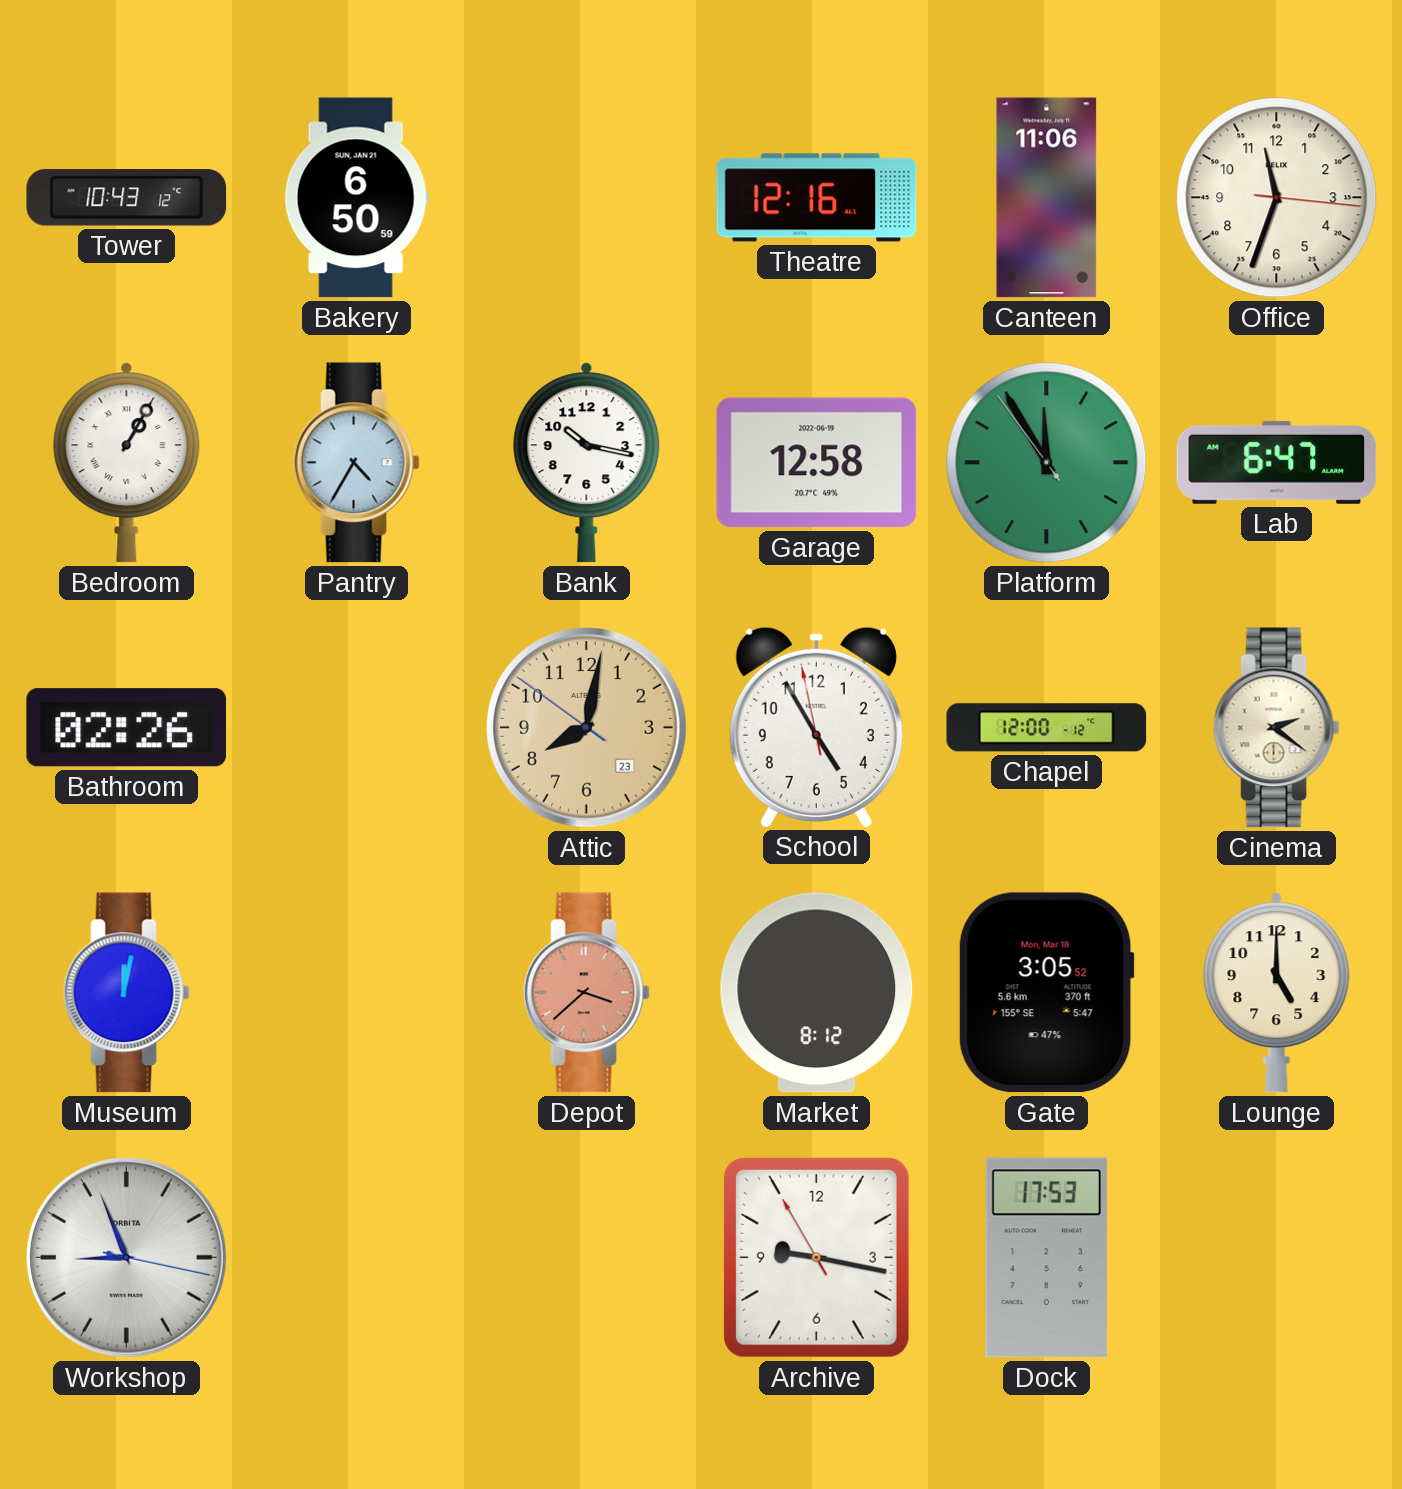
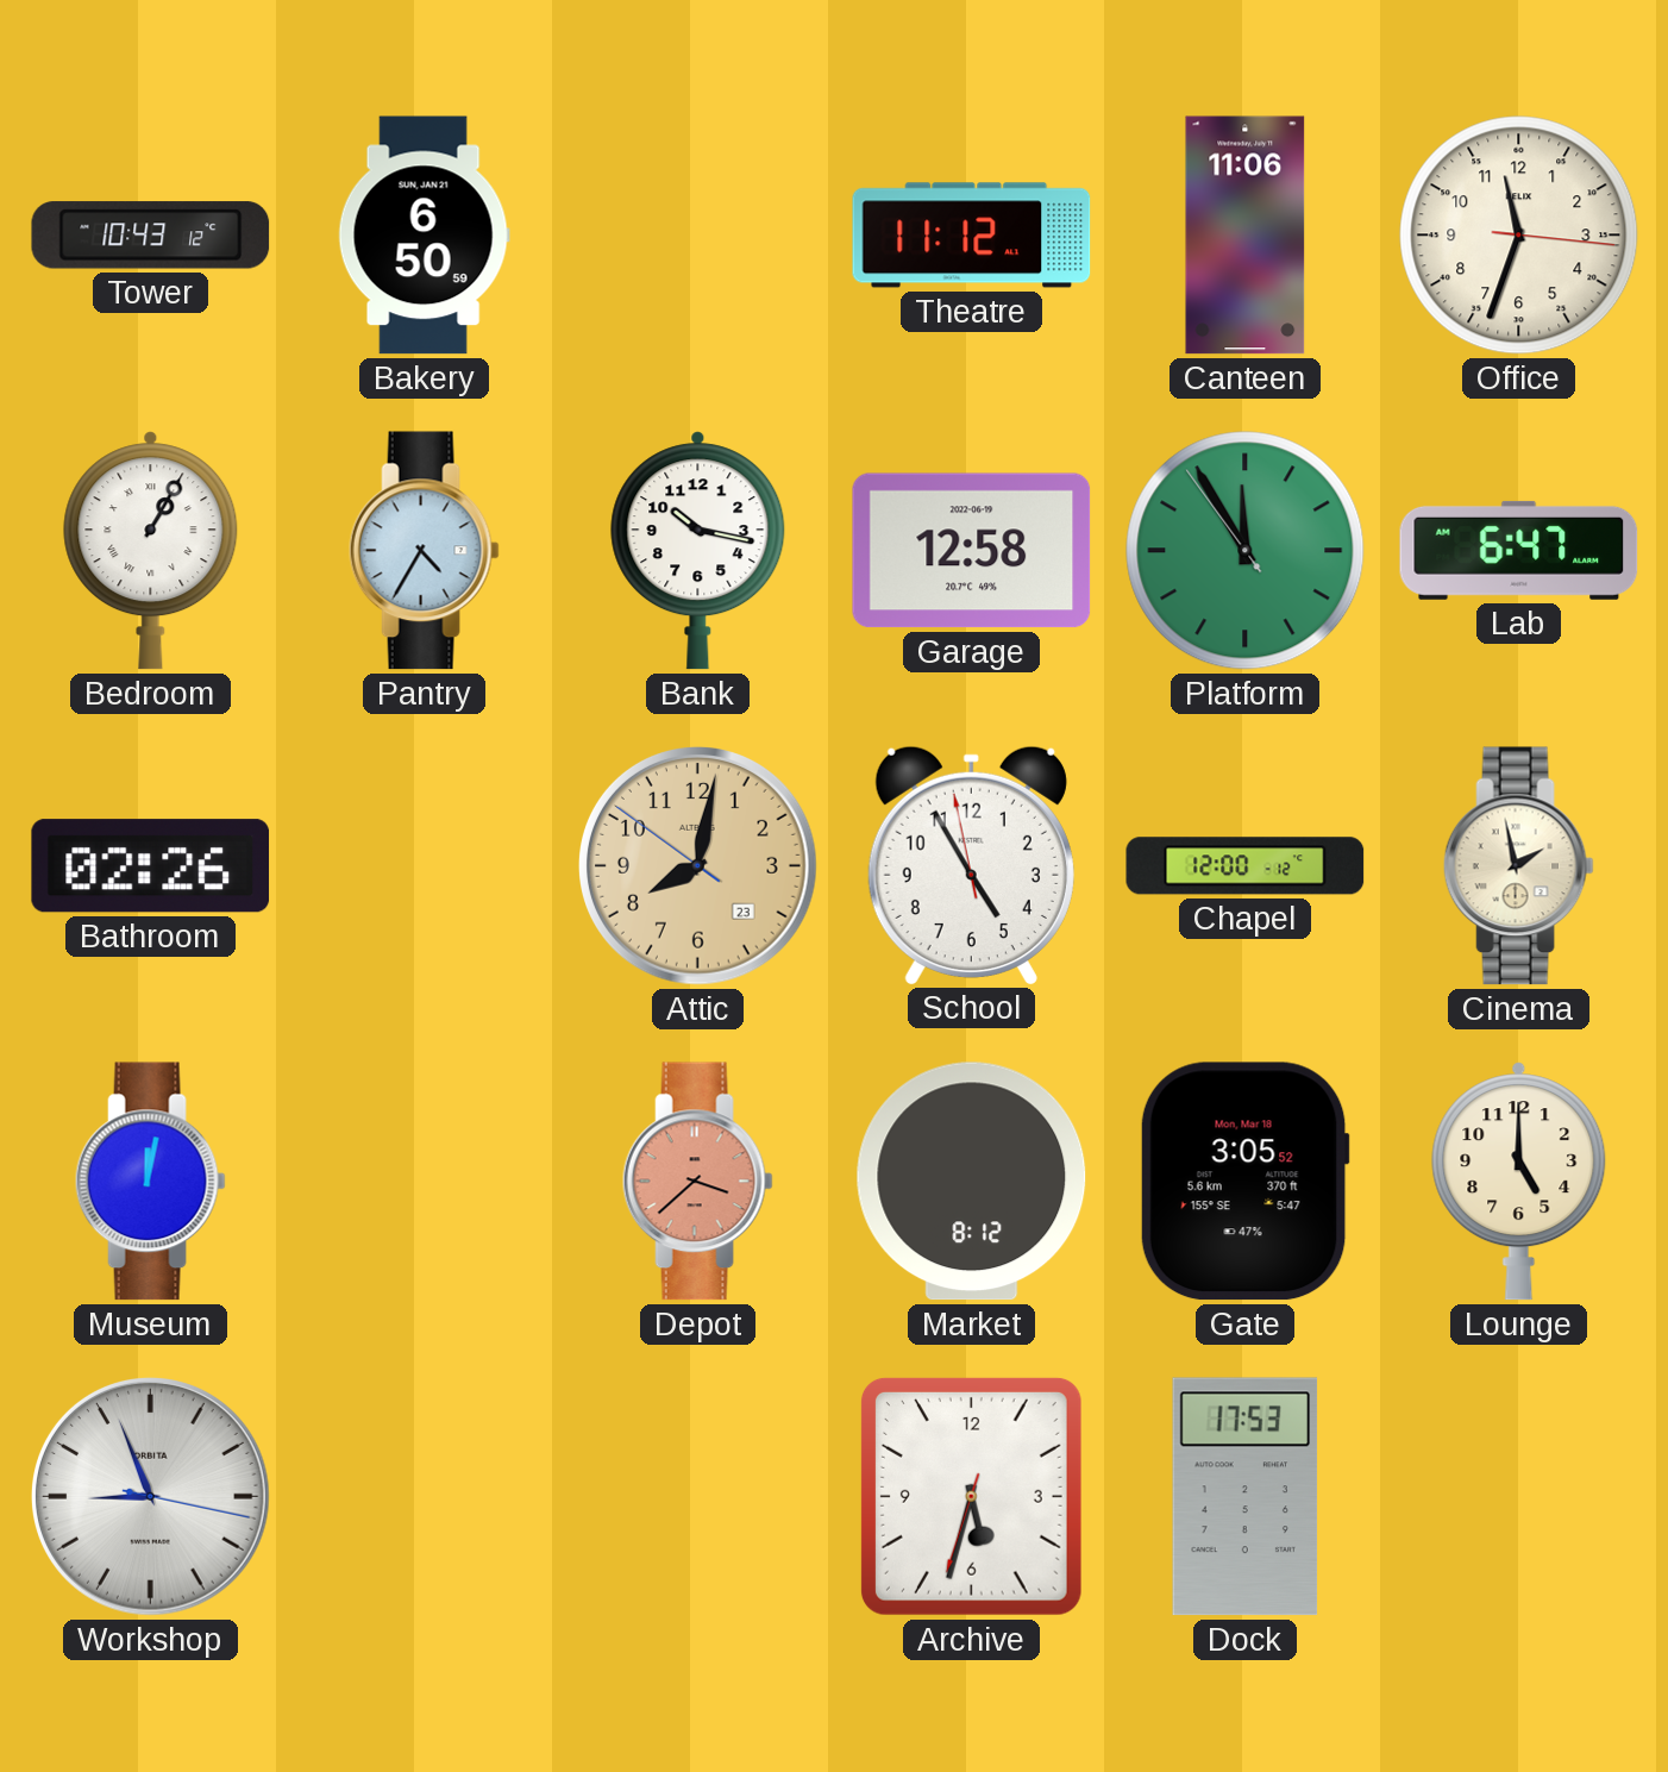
Theatre: 12:16 -> 11:12 (972, 236)
Cinema: 2:21 -> 1:58 (1518, 866)
Archive: 9:16 -> 5:32 (971, 1496)
